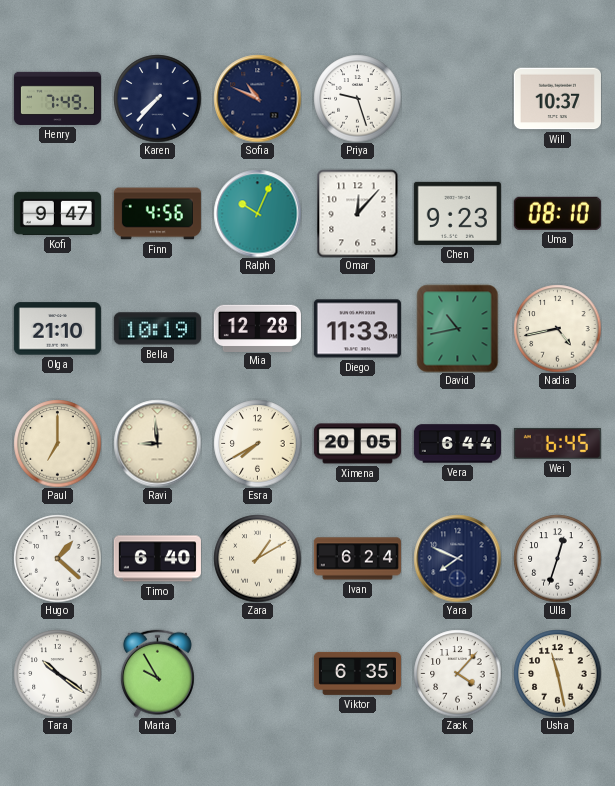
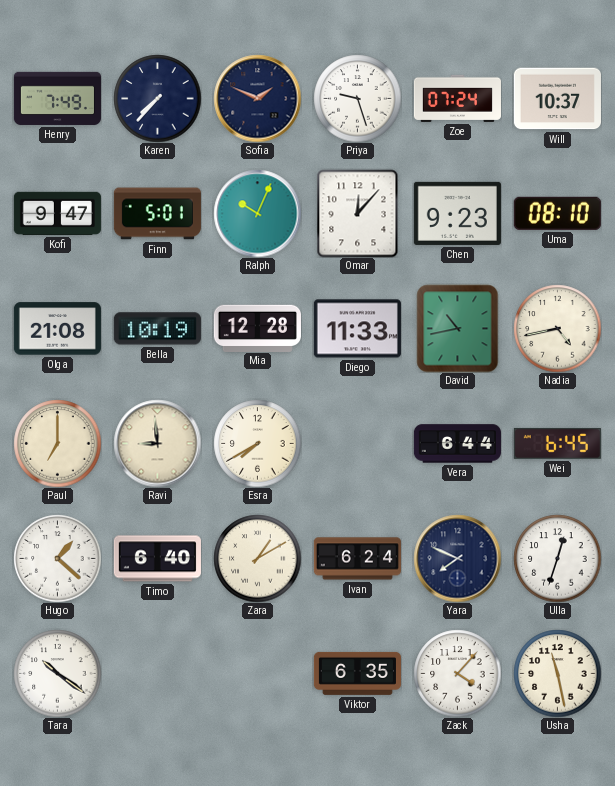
Sofia: 10:49 -> 1:49 (257, 98)
Zoe: none -> 07:24 (457, 98)
Finn: 4:56 -> 5:01 (157, 214)
Olga: 21:10 -> 21:08 (57, 329)
Ximena: 20:05 -> none (357, 444)
Marta: 9:55 -> none (157, 673)
